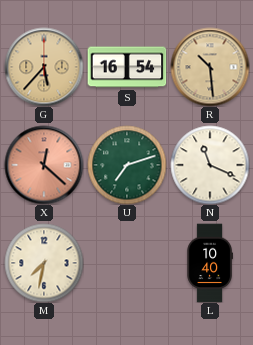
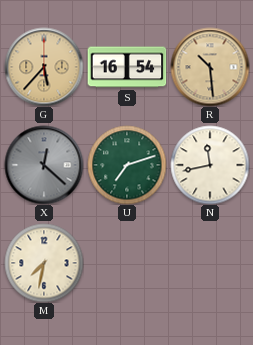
X dial: salmon -> grey (44, 165)
N: 11:19 -> 11:43 (210, 165)
L: 10:40 -> none (209, 263)
